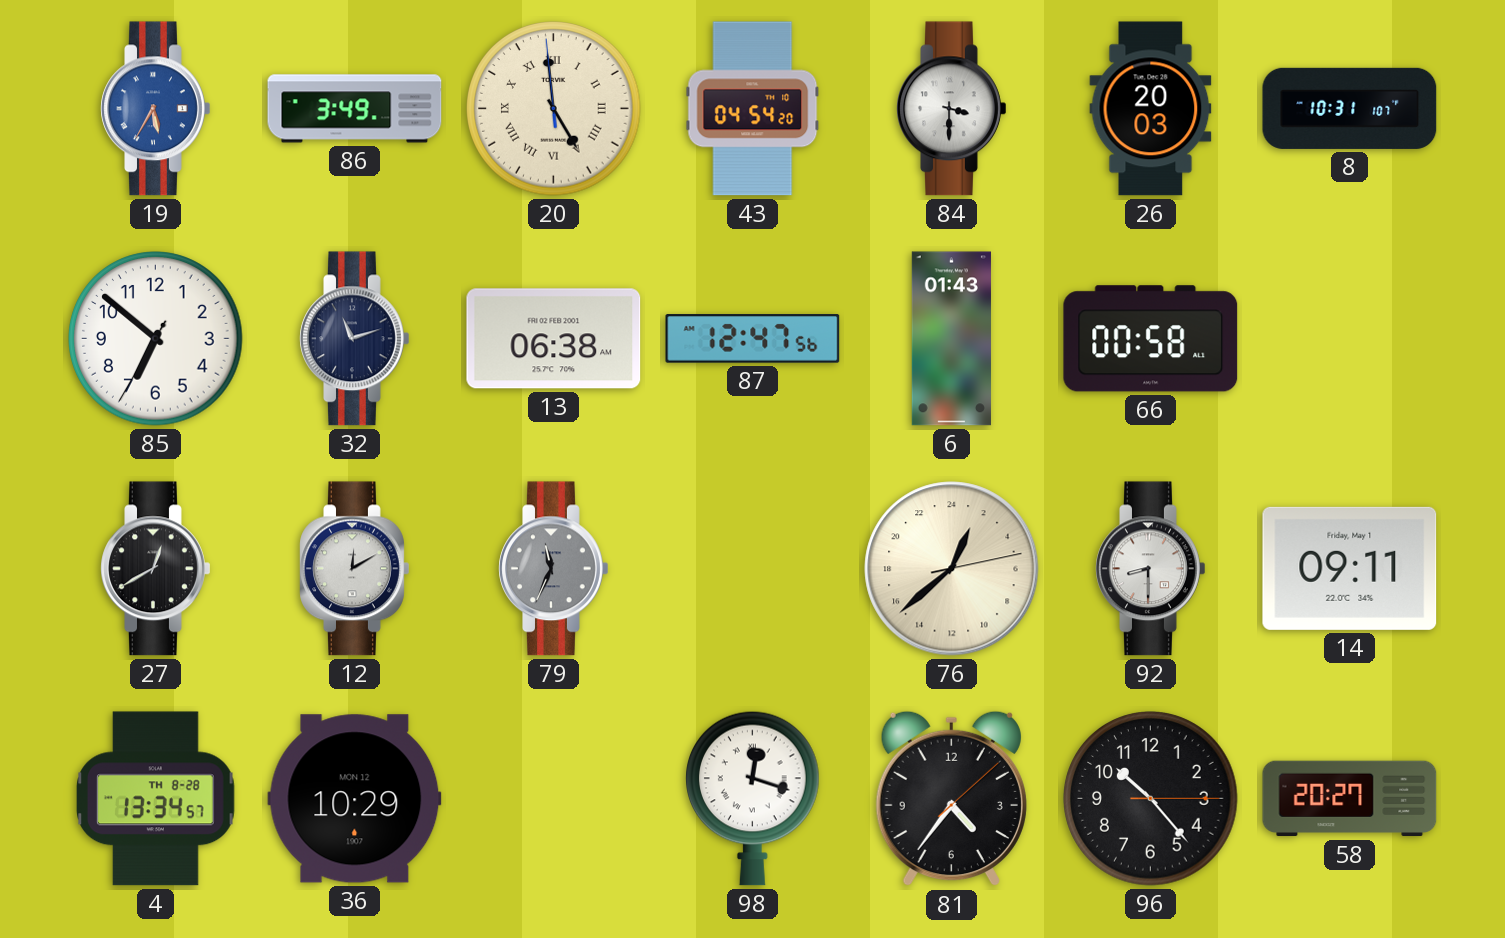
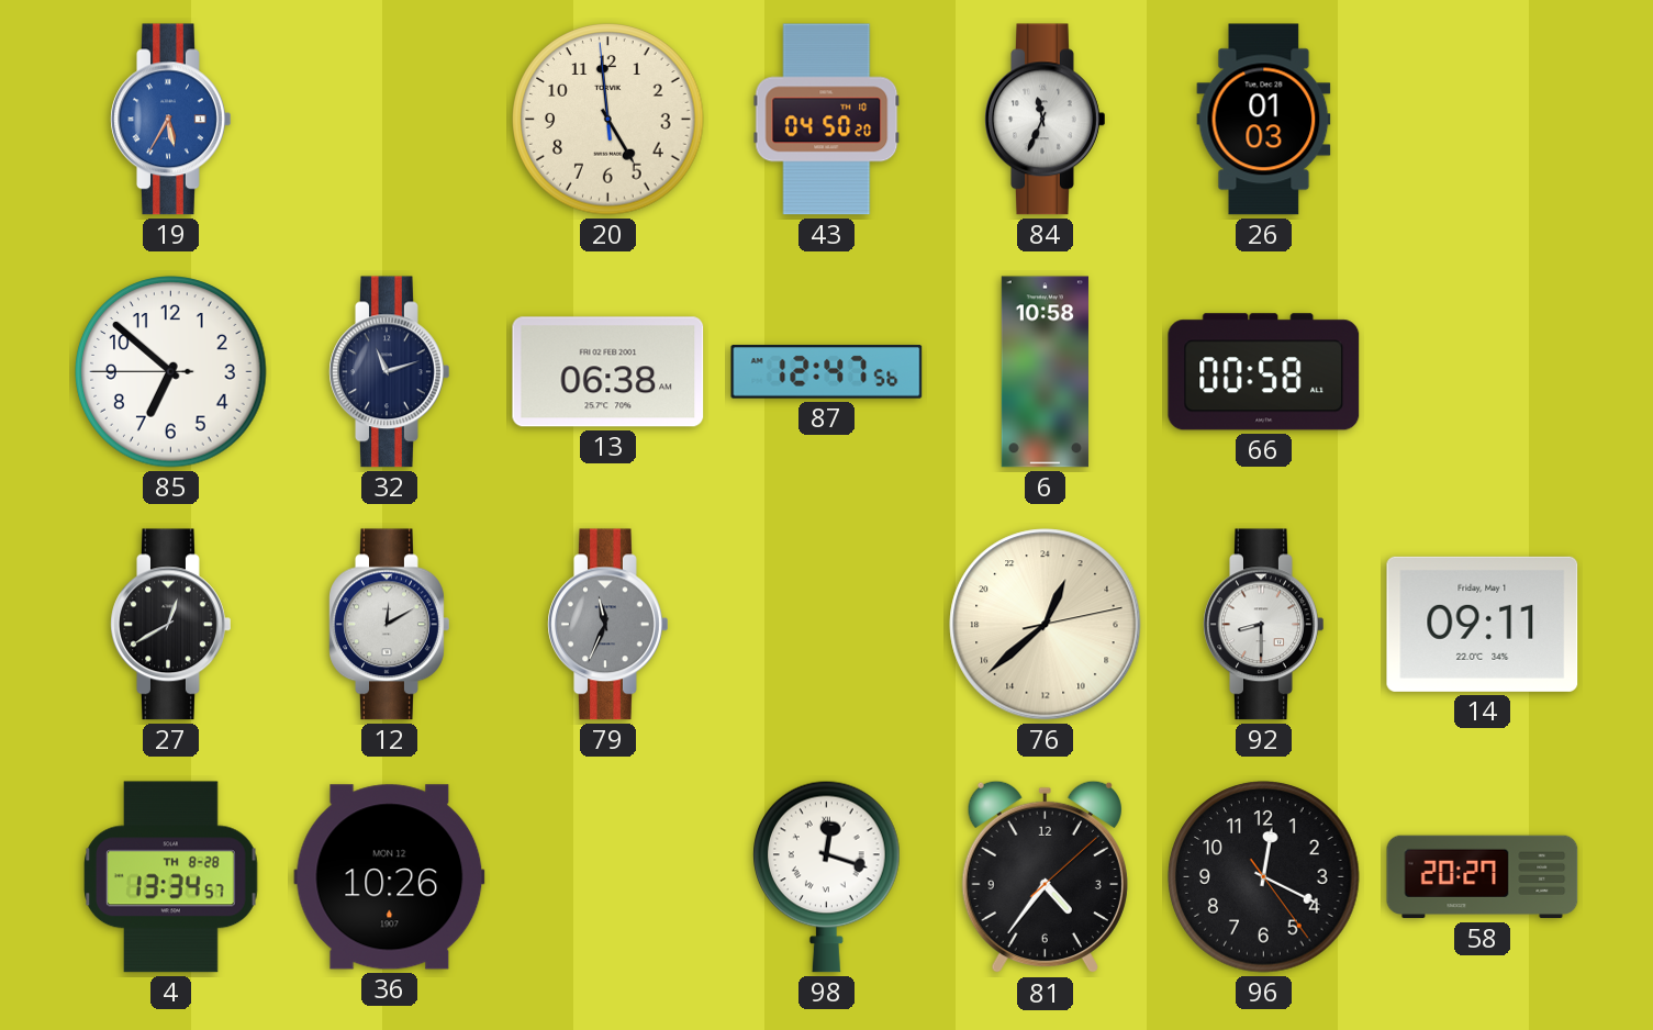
86: 3:49 -> none (355, 109)
20 numerals: Roman -> Arabic (608, 120)
43: 04:54 -> 04:50 (827, 120)
84: 3:30 -> 11:34 (1046, 120)
26: 20:03 -> 01:03 (1264, 120)
8: 10:31 -> none (1350, 108)
85: 6:51:35 -> 6:51:45 (171, 372)
6: 01:43 -> 10:58 (1045, 372)
36: 10:29 -> 10:26 (390, 877)
96: 10:23 -> 12:19 (1264, 877)
